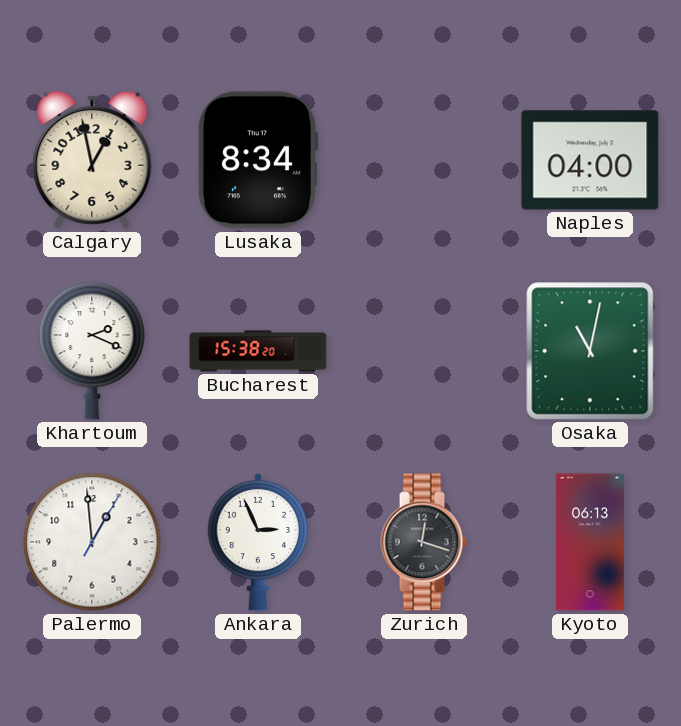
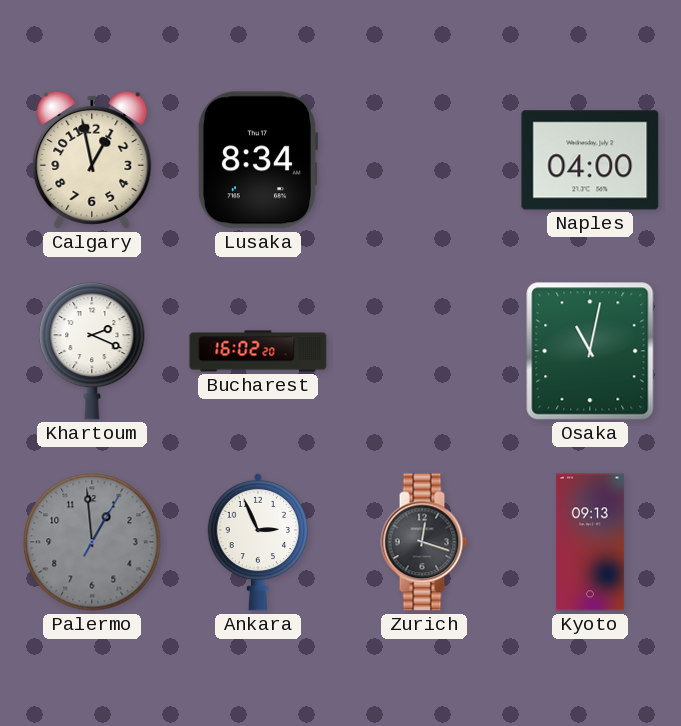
Bucharest: 15:38 -> 16:02 (258, 351)
Palermo dial: white -> grey (92, 542)
Kyoto: 06:13 -> 09:13 (590, 542)
